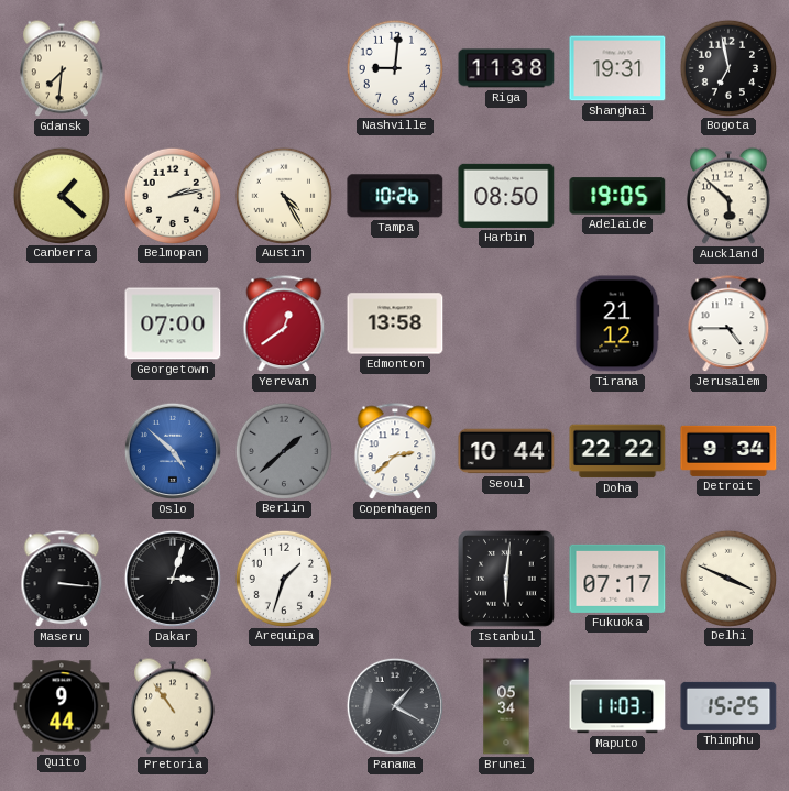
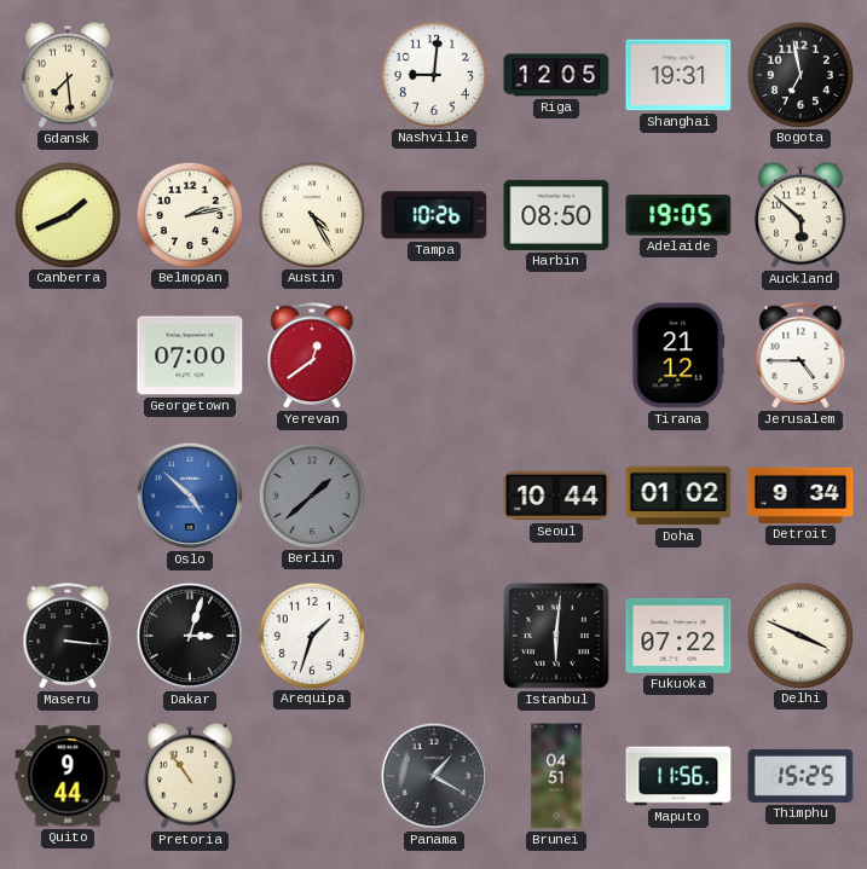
Gdansk: 7:31 -> 7:29 (69, 75)
Riga: 11:38 -> 12:05 (556, 75)
Canberra: 1:22 -> 1:41 (67, 214)
Edmonton: 13:58 -> none (395, 323)
Copenhagen: 2:38 -> none (395, 452)
Doha: 22:22 -> 01:02 (678, 496)
Fukuoka: 07:17 -> 07:22 (678, 636)
Brunei: 05:34 -> 04:51 (556, 776)
Maputo: 11:03 -> 11:56 (678, 776)
